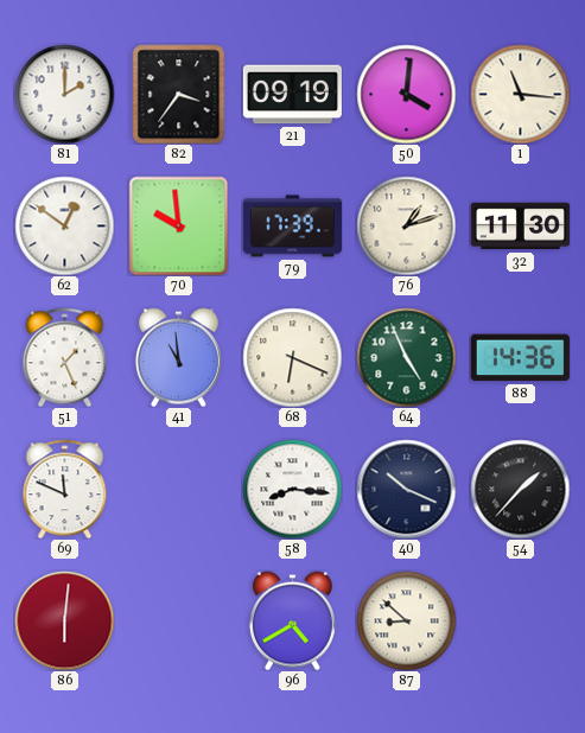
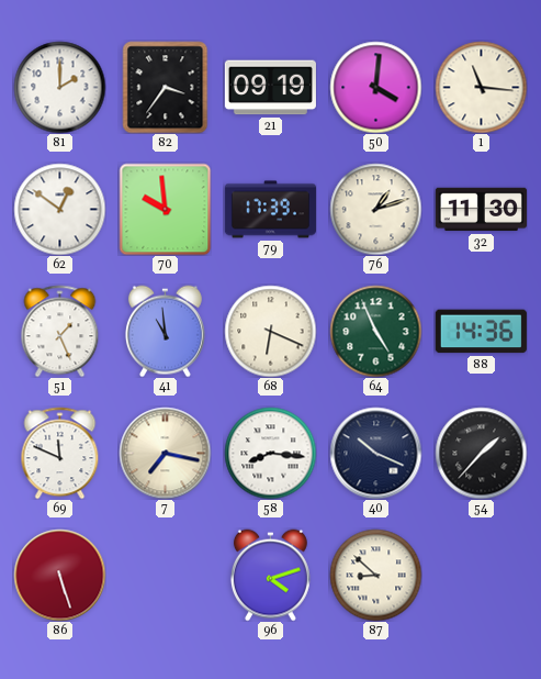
7: none -> 7:17 (165, 453)
86: 6:01 -> 5:27 (59, 575)
96: 4:40 -> 4:12 (270, 575)
